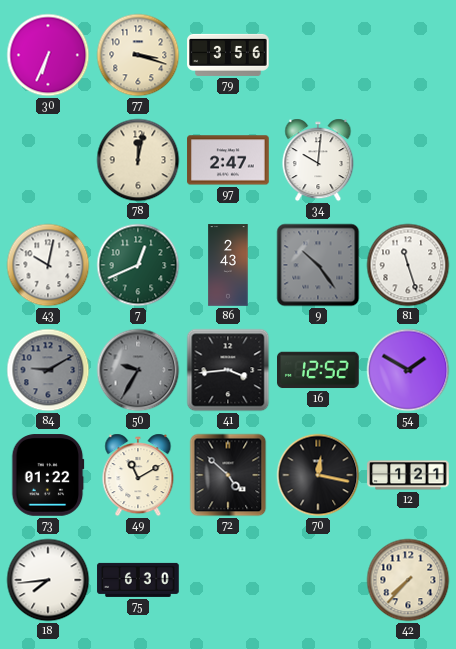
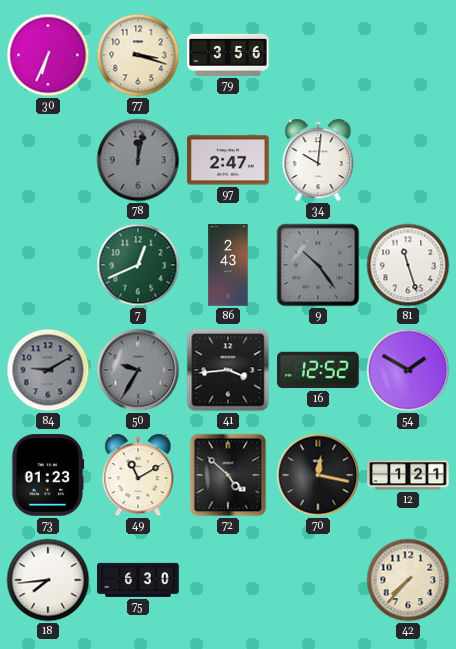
78 dial: cream -> grey (138, 160)
43: 10:02 -> none (48, 265)
73: 01:22 -> 01:23 (48, 475)
